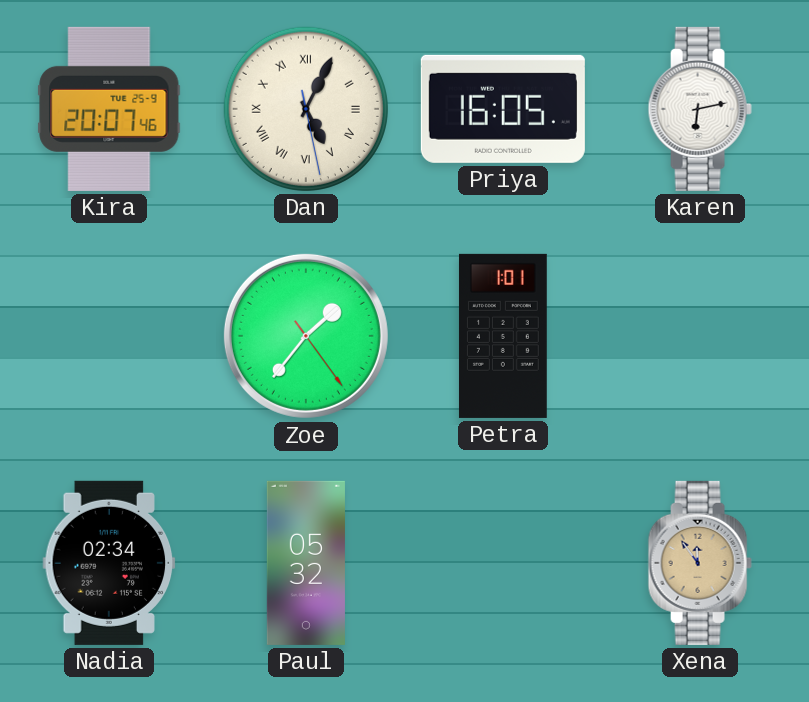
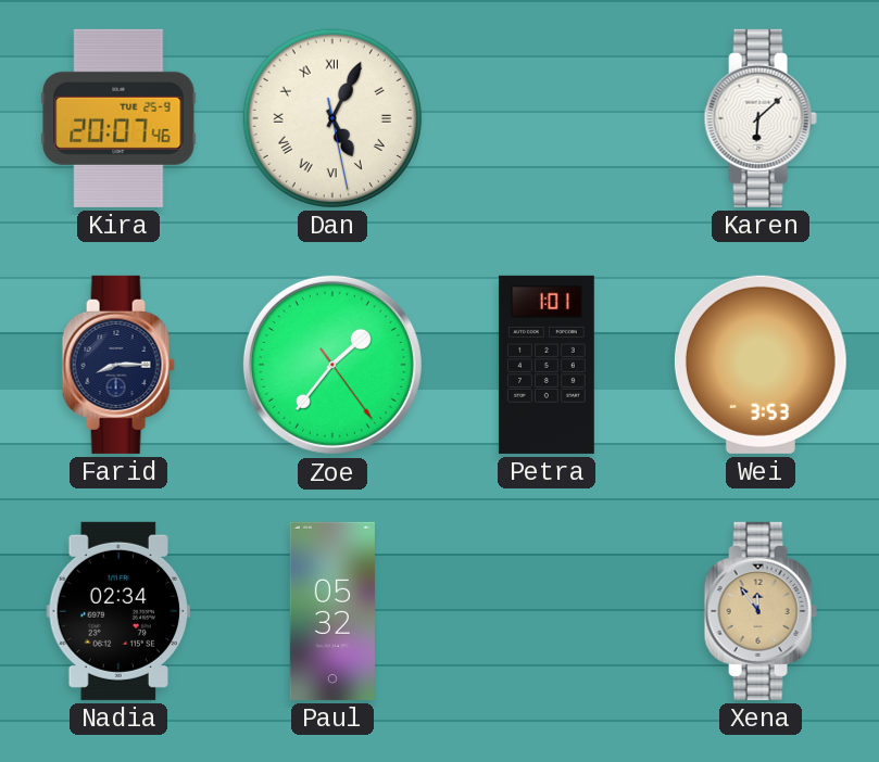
Priya: 16:05 -> none (503, 109)
Karen: 6:13 -> 6:08 (761, 118)
Farid: none -> 8:15 (118, 365)
Wei: none -> 3:53 (761, 365)
